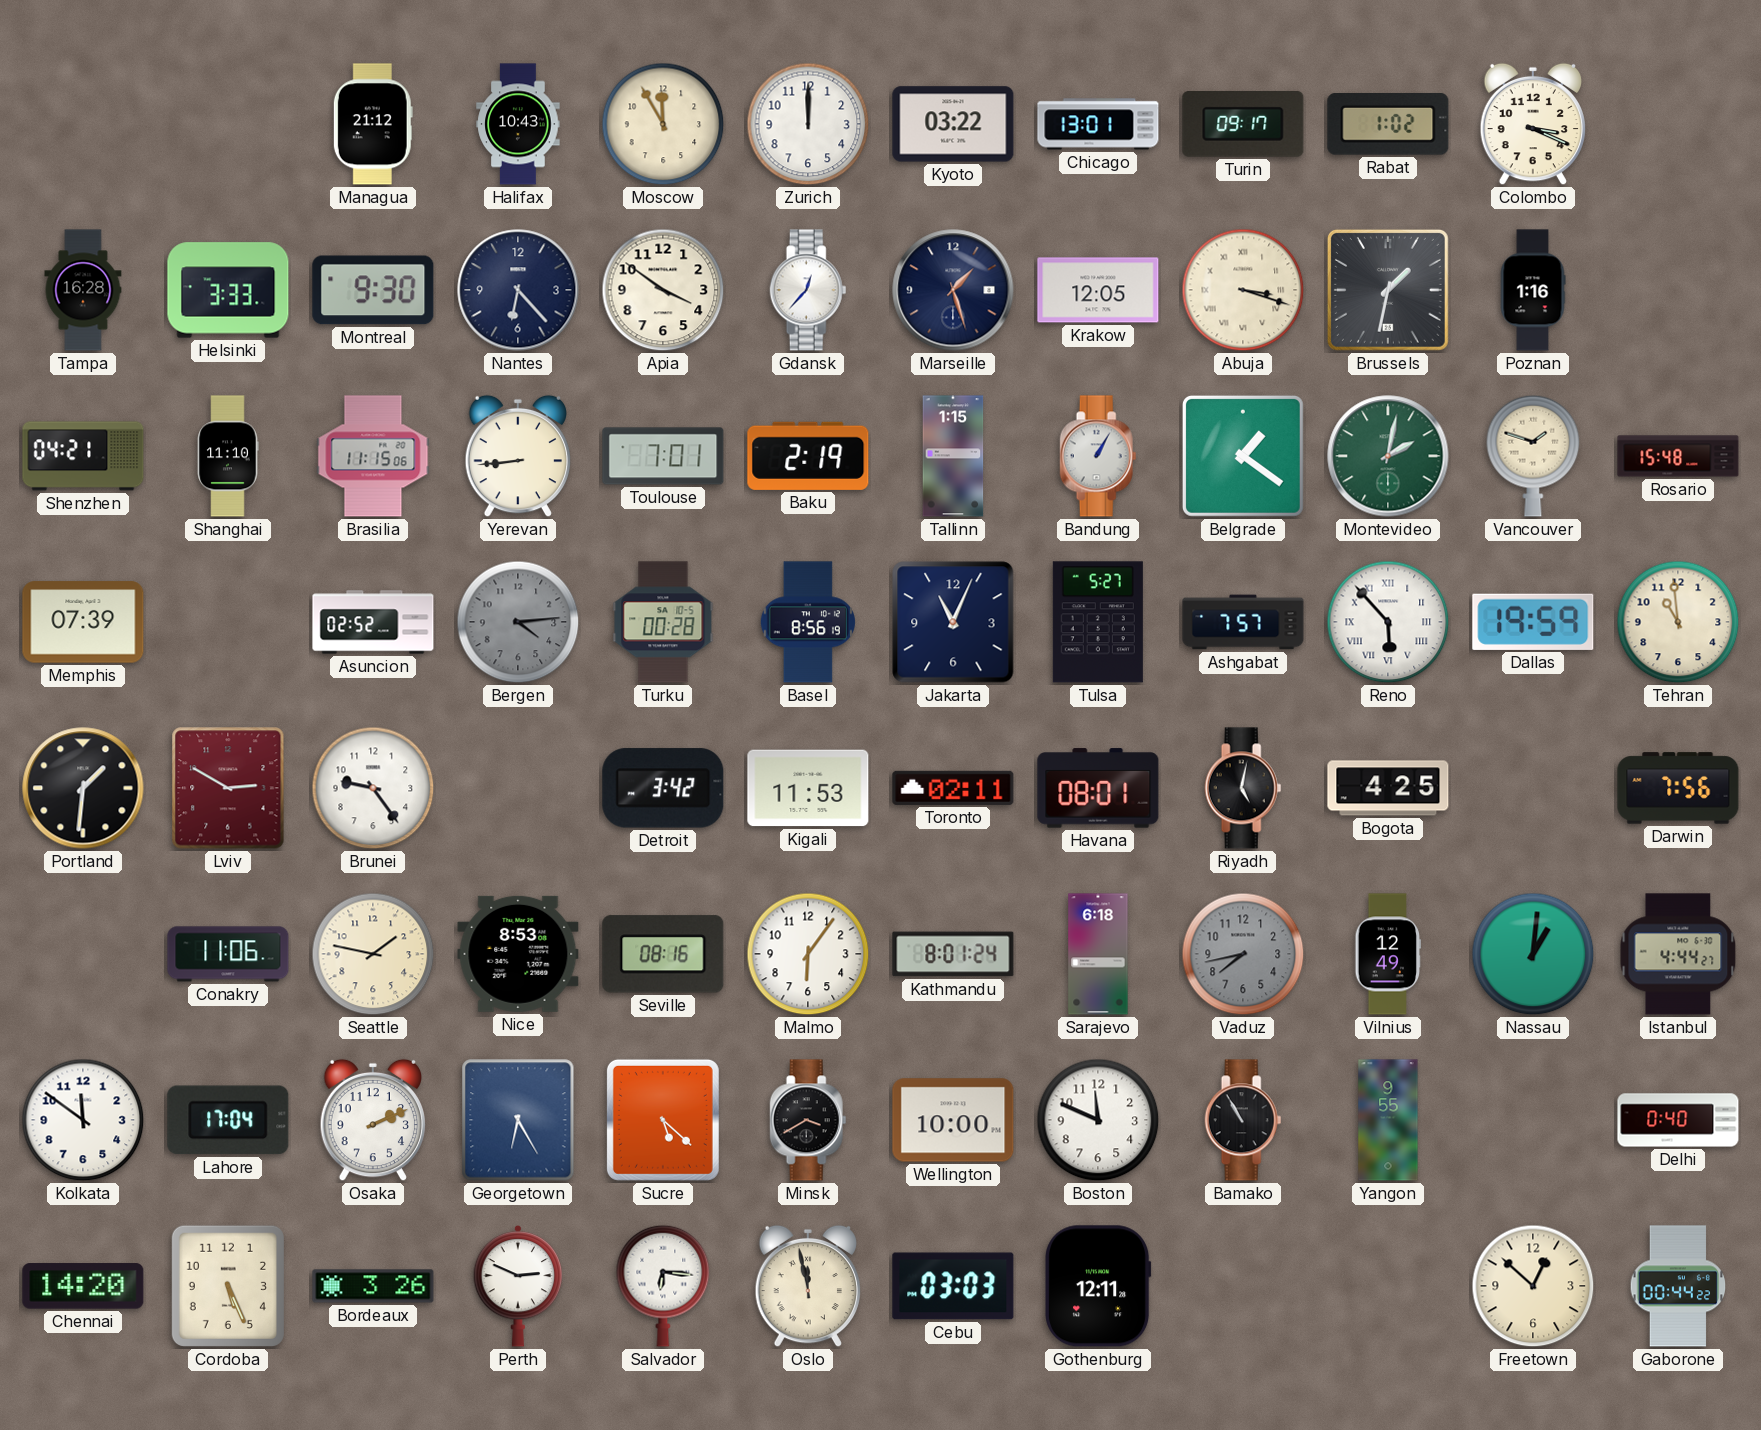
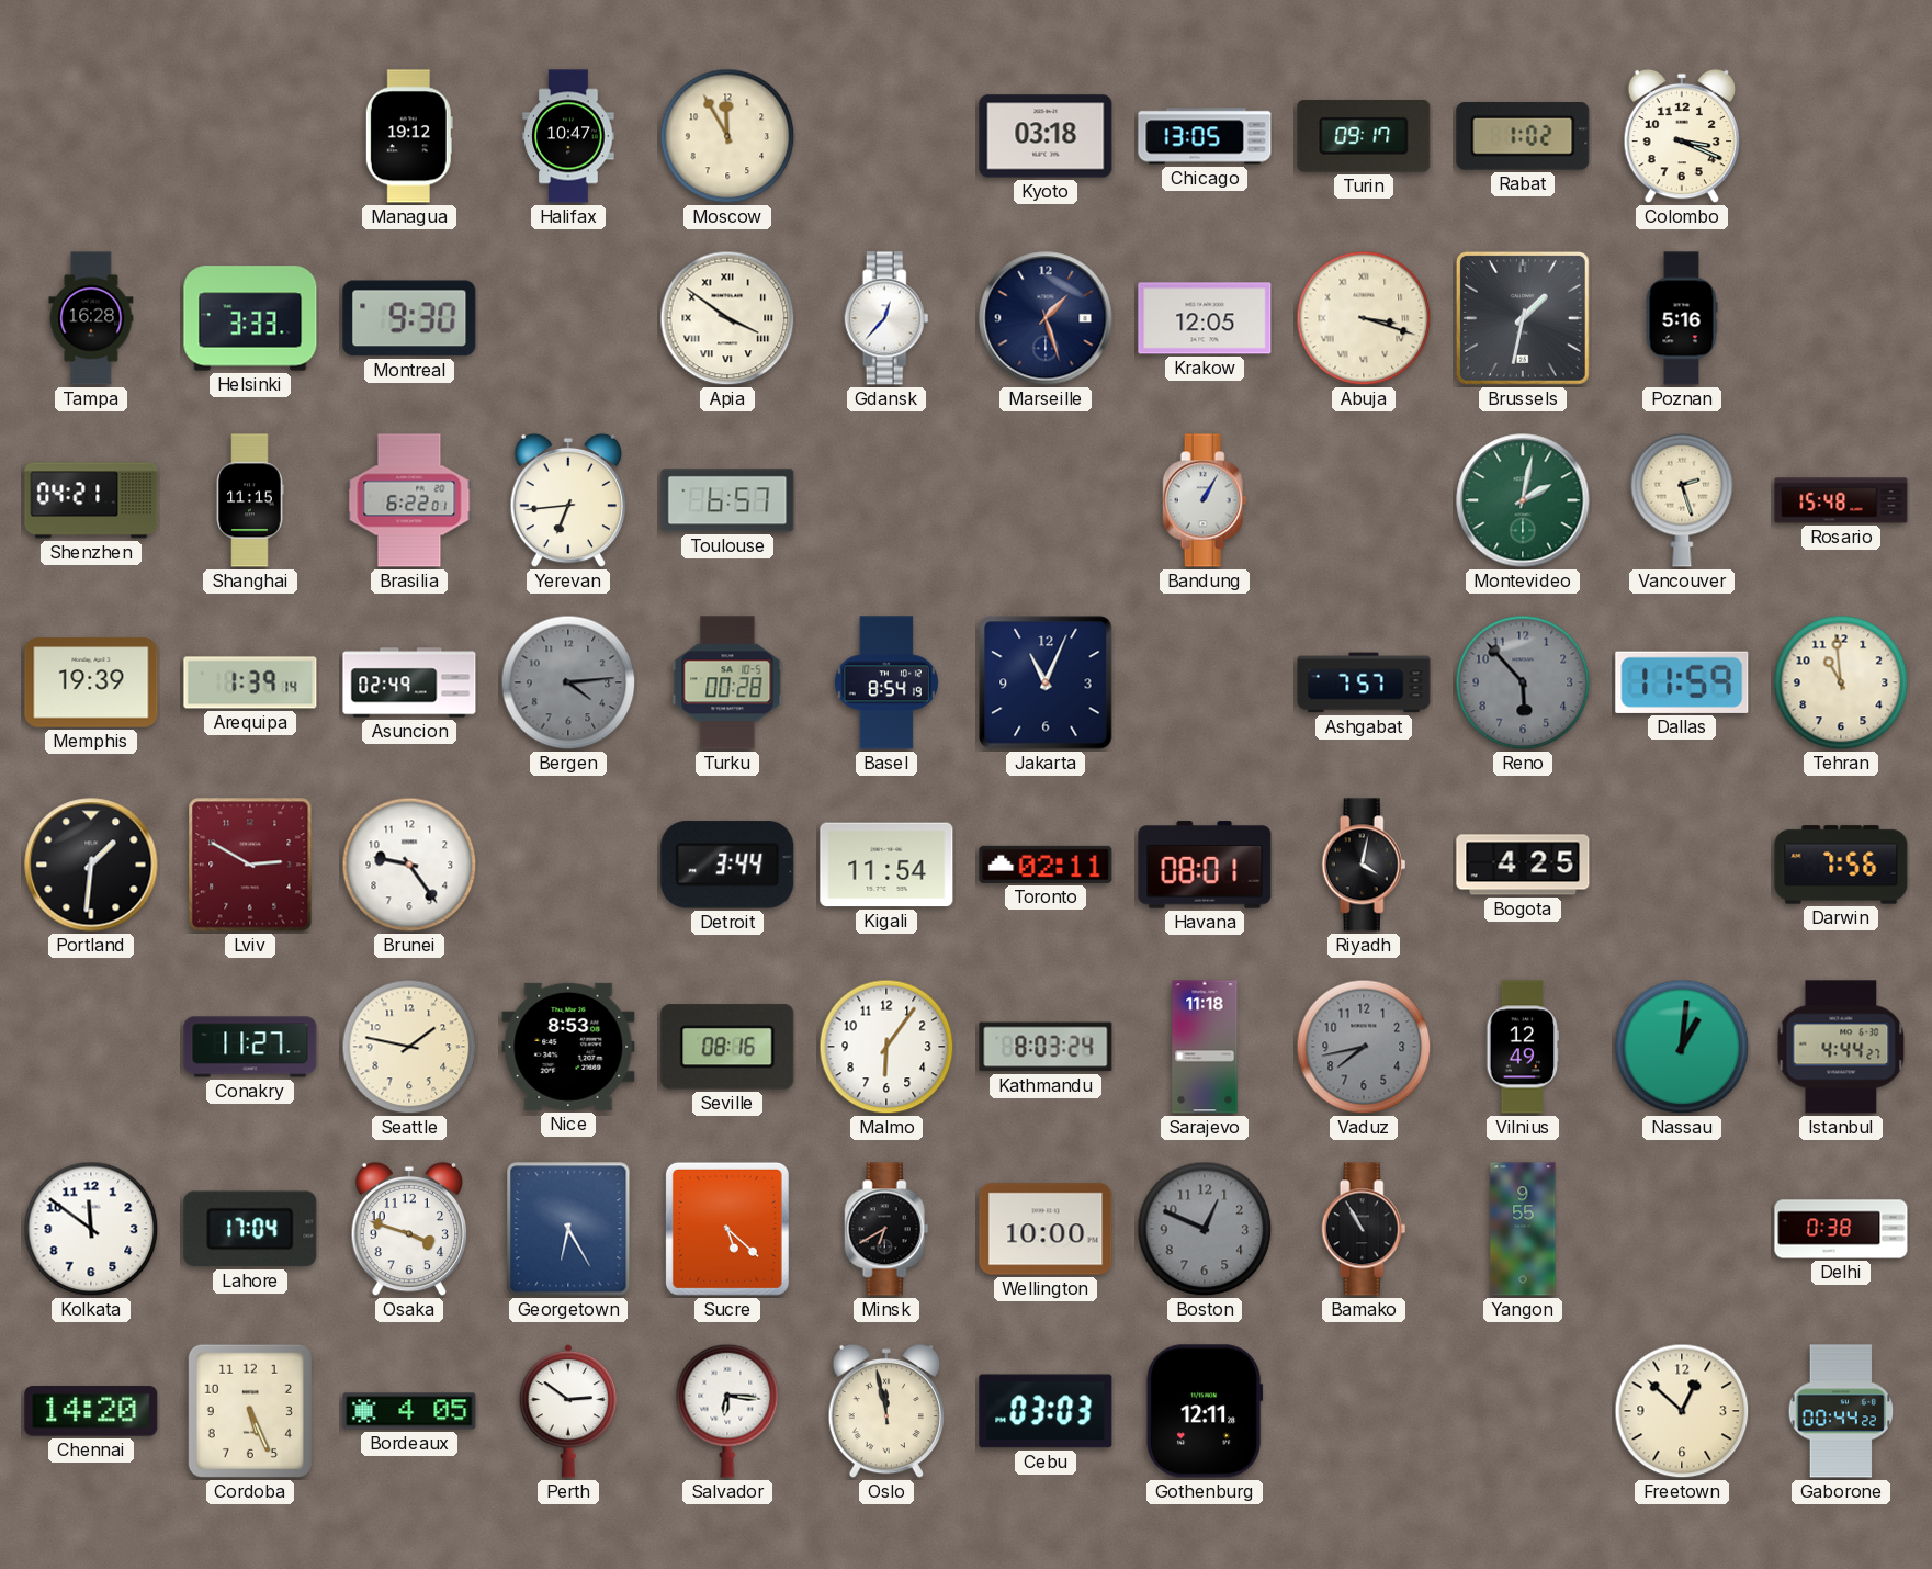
Managua: 21:12 -> 19:12 (409, 136)
Halifax: 10:43 -> 10:47 (568, 136)
Zurich: 12:00 -> none (808, 124)
Kyoto: 03:22 -> 03:18 (1046, 136)
Chicago: 13:01 -> 13:05 (1205, 136)
Nantes: 6:23 -> none (518, 290)
Apia numerals: Arabic -> Roman (727, 318)
Poznan: 1:16 -> 5:16 (1682, 318)
Shanghai: 11:10 -> 11:15 (250, 500)
Brasilia: 11:15 -> 6:22 (409, 500)
Yerevan: 8:44 -> 6:44 (568, 500)
Toulouse: 7:01 -> 6:57 (727, 500)
Baku: 2:19 -> none (808, 456)
Tallinn: 1:15 -> none (953, 456)
Belgrade: 1:21 -> none (1243, 456)
Vancouver: 1:48 -> 2:27 (1682, 500)
Memphis: 07:39 -> 19:39 (91, 682)
Arequipa: none -> 1:39 (250, 682)
Asuncion: 02:52 -> 02:49 (409, 682)
Basel: 8:56 -> 8:54 (886, 682)
Tulsa: 5:27 -> none (1098, 622)
Reno dial: white -> grey (1523, 682)
Reno numerals: Roman -> Arabic (1523, 682)
Dallas: 19:59 -> 11:59 (1682, 682)
Detroit: 3:42 -> 3:44 (727, 865)
Kigali: 11:53 -> 11:54 (886, 865)
Riyadh: 5:02 -> 4:02 (1364, 865)
Conakry: 11:06 -> 11:27 (250, 1047)
Kathmandu: 8:01 -> 8:03 (1046, 1047)
Sarajevo: 6:18 -> 11:18 (1205, 1047)
Osaka: 2:11 -> 3:48 (409, 1229)
Minsk: 3:40 -> 6:40 (886, 1229)
Boston: 11:49 -> 12:49 (1205, 1229)
Boston dial: white -> grey (1205, 1229)
Delhi: 0:40 -> 0:38 (1841, 1229)
Bordeaux: 3:26 -> 4:05 (409, 1411)
Perth: 2:49 -> 2:51 (568, 1411)
